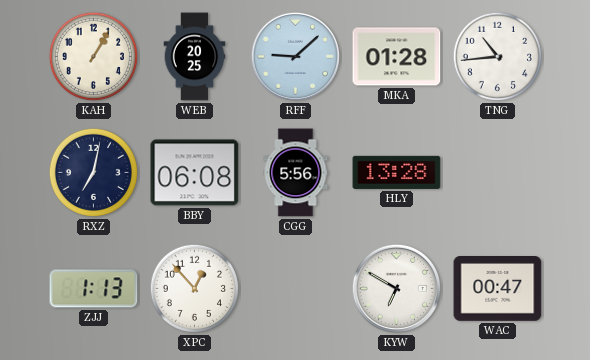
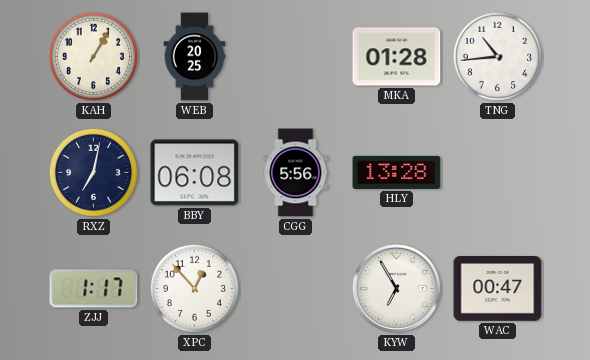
RFF: 9:08 -> none (295, 56)
ZJJ: 1:13 -> 1:17 (94, 289)
KYW: 6:50 -> 6:55 (396, 288)
